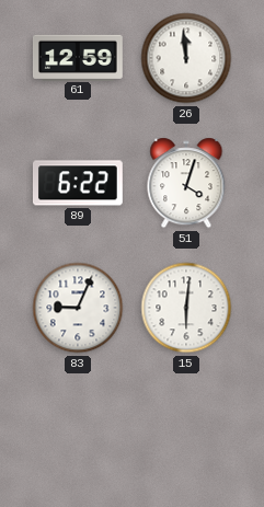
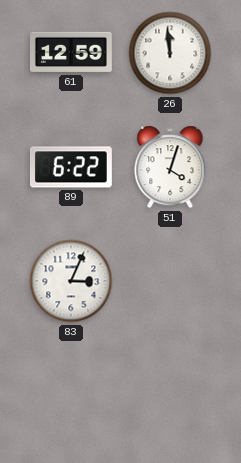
83: 9:04 -> 3:04 (71, 281)
15: 6:01 -> none (186, 308)
